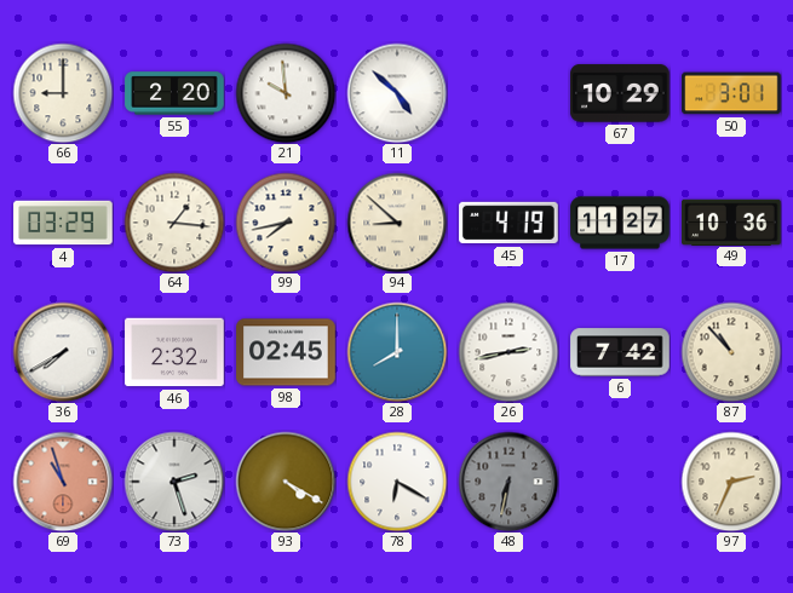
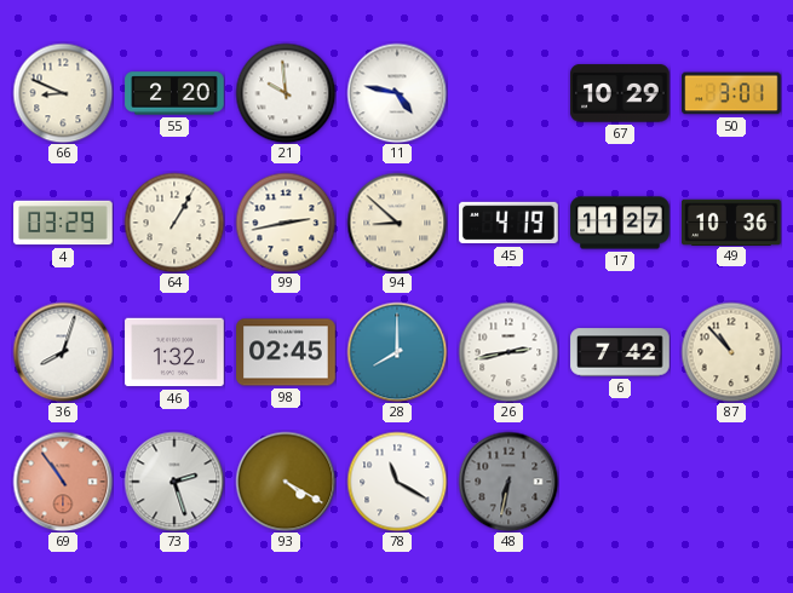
66: 9:00 -> 8:49 (63, 93)
11: 4:52 -> 4:47 (397, 93)
64: 1:16 -> 1:05 (174, 223)
99: 7:43 -> 2:43 (286, 223)
36: 7:40 -> 8:03 (63, 352)
46: 2:32 -> 1:32 (174, 352)
69: 10:57 -> 10:54 (63, 482)
78: 6:20 -> 11:20 (397, 482)
97: 2:34 -> none (731, 482)
